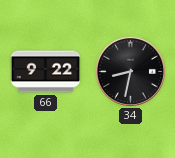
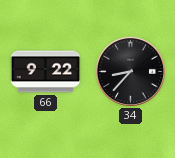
34: 8:32 -> 8:37 (130, 71)
